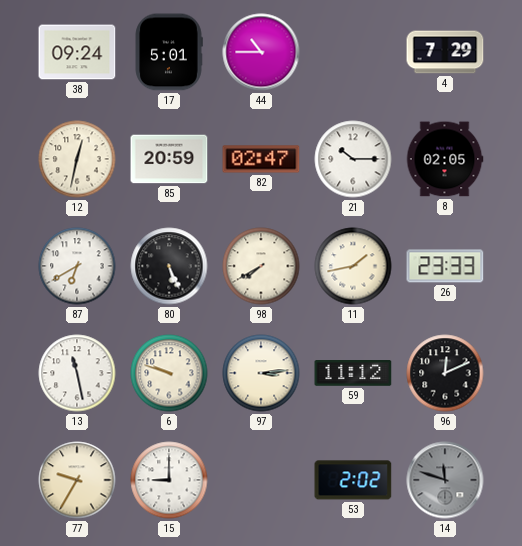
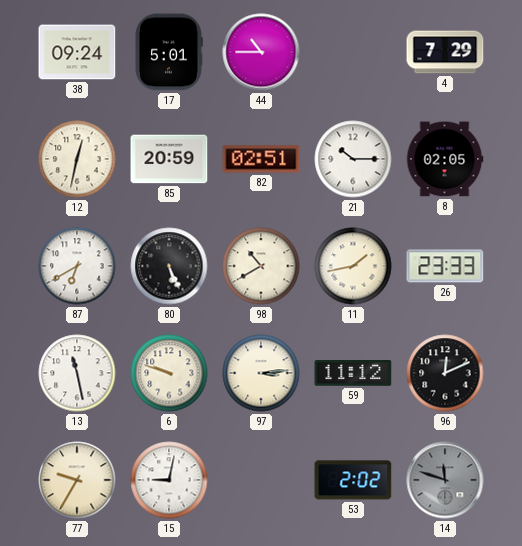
82: 02:47 -> 02:51 (261, 159)
98: 7:40 -> 10:40 (261, 266)
15: 9:00 -> 9:02 (169, 480)
